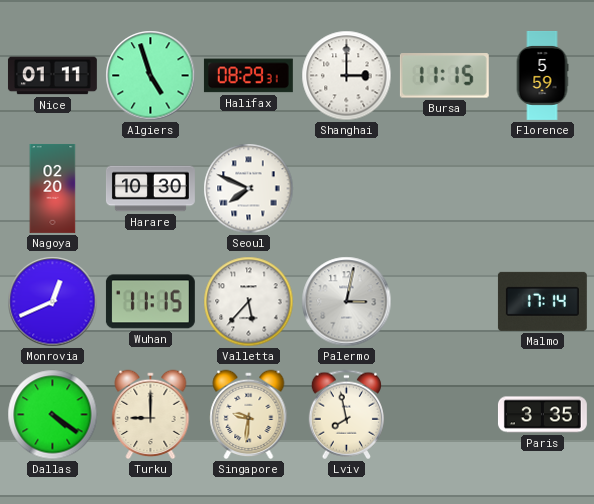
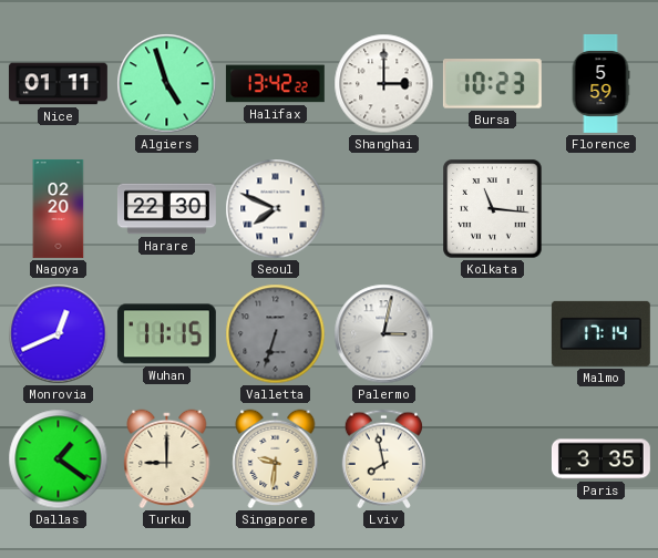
Halifax: 08:29 -> 13:42 (275, 84)
Bursa: 11:15 -> 10:23 (492, 84)
Harare: 10:30 -> 22:30 (166, 209)
Kolkata: none -> 11:16 (493, 209)
Valletta: 5:37 -> 6:33 (276, 334)
Valletta dial: white -> grey (276, 334)
Dallas: 4:21 -> 1:21 (59, 459)
